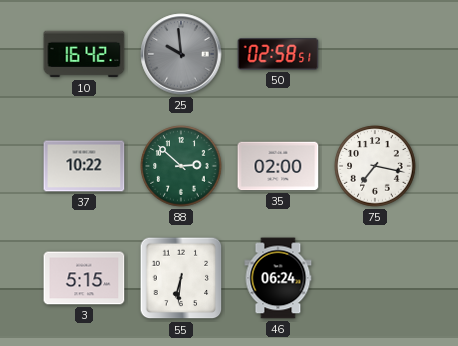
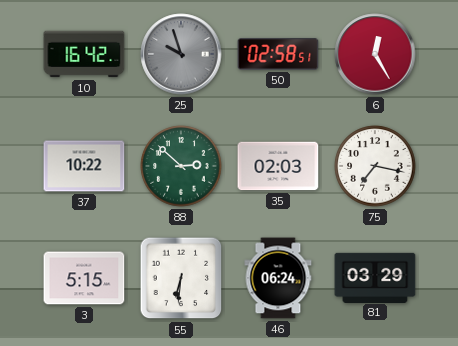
25: 9:59 -> 9:57 (181, 54)
6: none -> 12:25 (375, 54)
35: 02:00 -> 02:03 (278, 166)
81: none -> 03:29 (375, 277)
